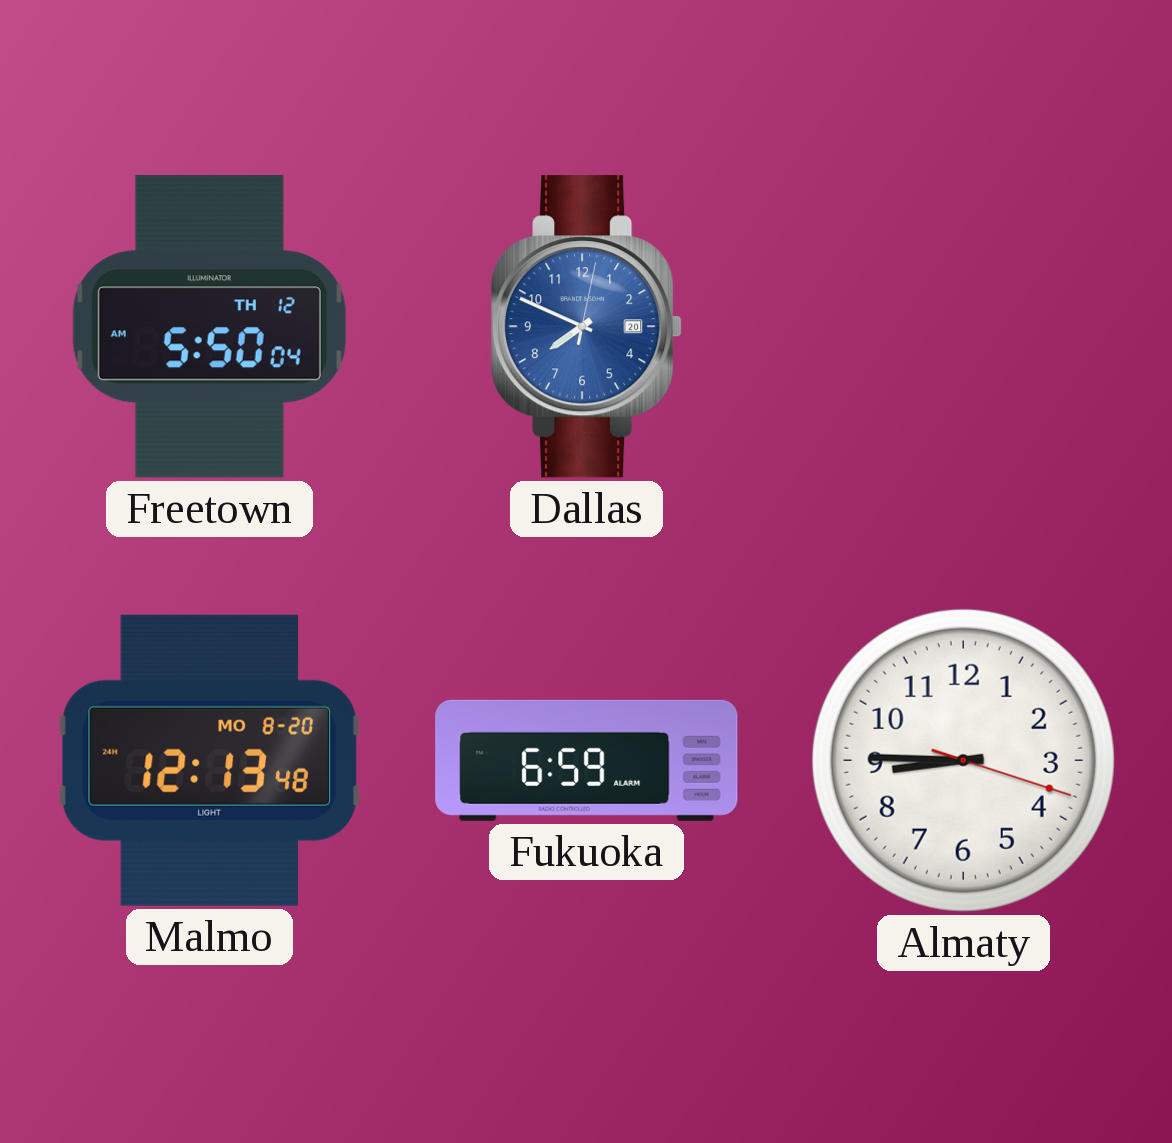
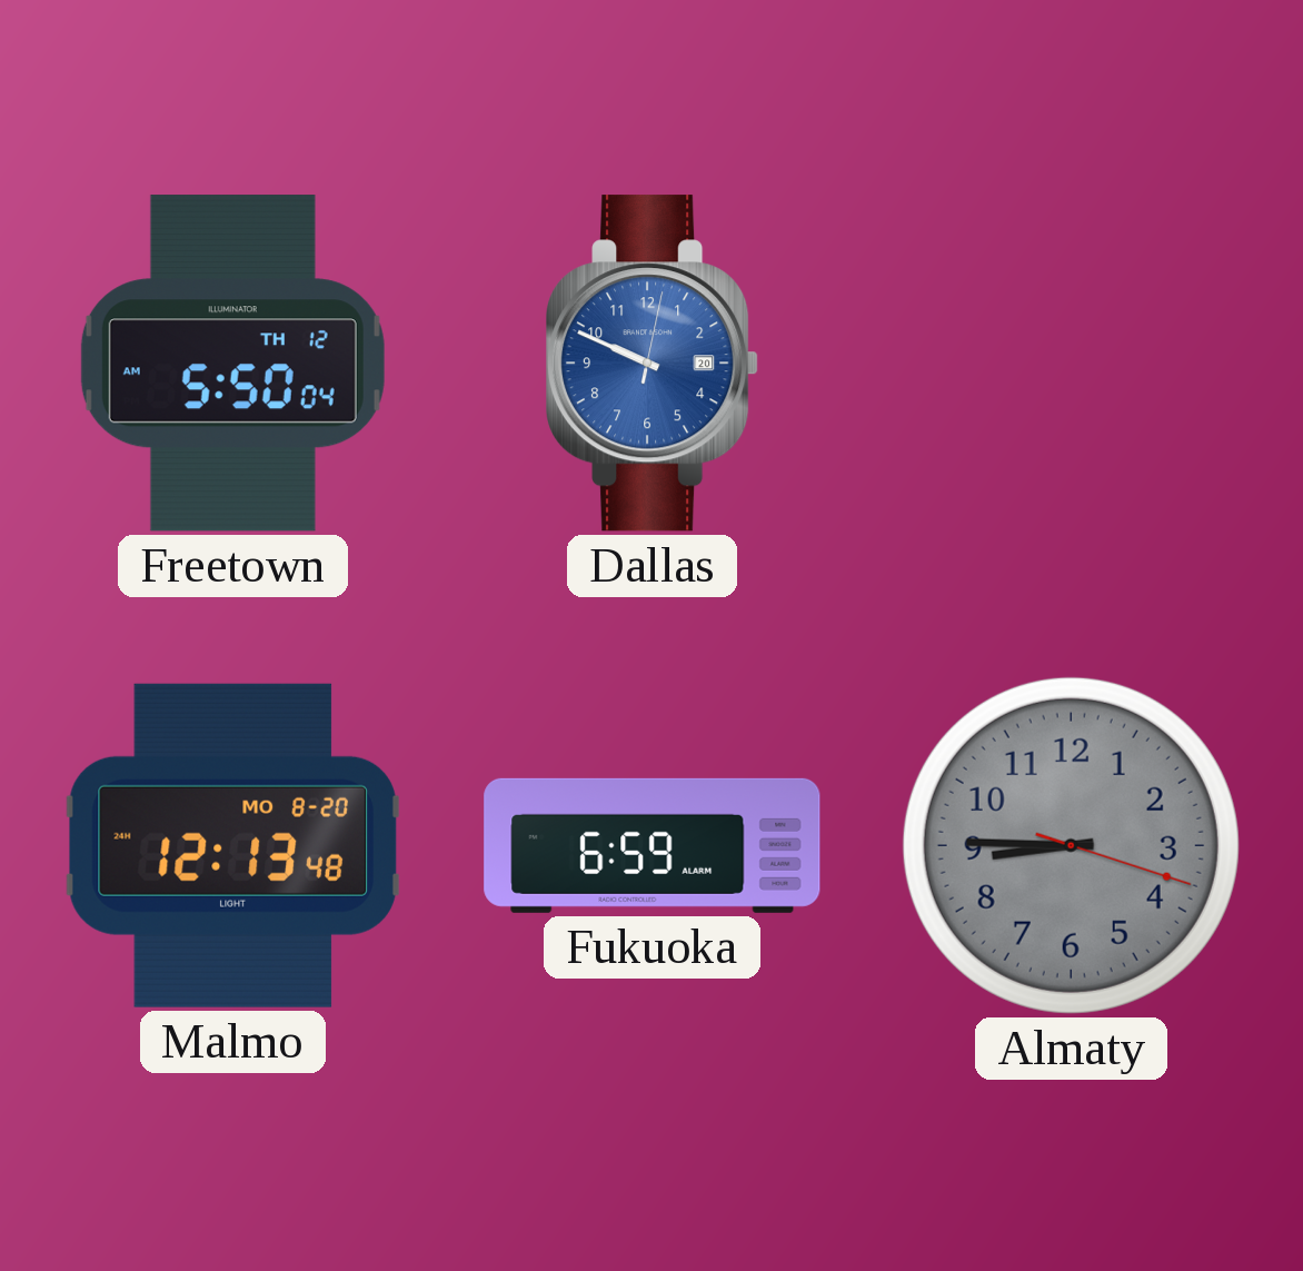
Dallas: 7:49 -> 9:49 (654, 364)
Almaty dial: white -> grey (1071, 845)
